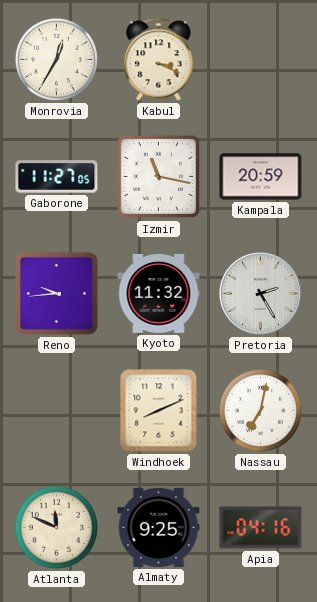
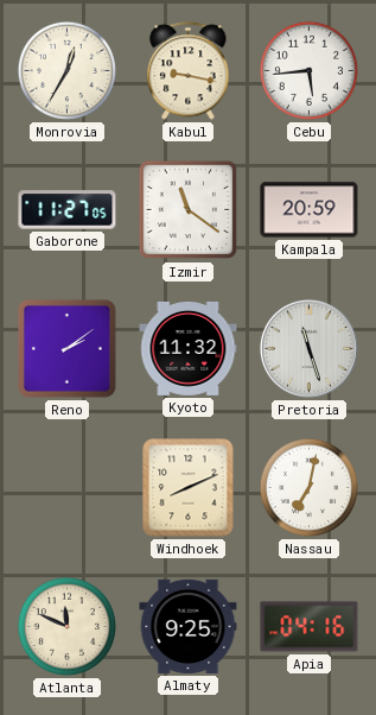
Kabul: 3:19 -> 9:17 (189, 71)
Cebu: none -> 5:44 (308, 70)
Izmir: 11:17 -> 11:21 (189, 210)
Reno: 9:44 -> 2:09 (66, 348)
Pretoria: 2:25 -> 11:27 (308, 348)
